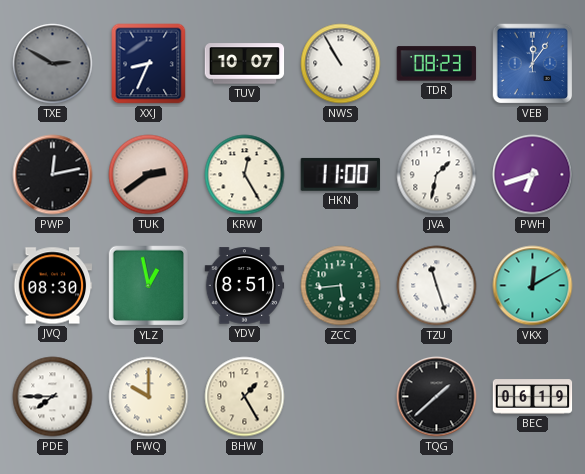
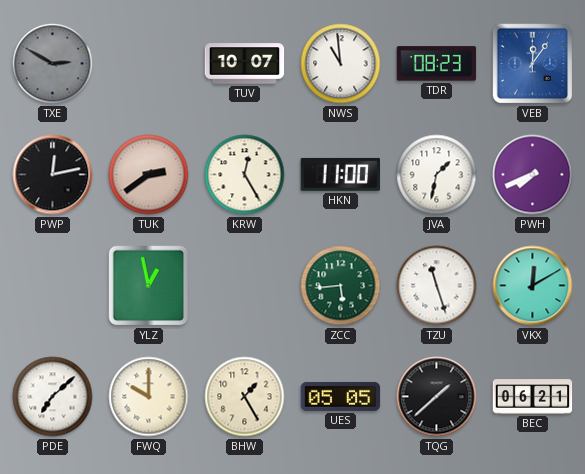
XXJ: 8:34 -> none (149, 64)
NWS: 10:55 -> 10:59 (341, 64)
PWH: 6:42 -> 7:41 (533, 175)
JVQ: 08:30 -> none (53, 286)
YDV: 8:51 -> none (245, 286)
PDE: 7:45 -> 7:08 (53, 397)
UES: none -> 05:05 (341, 396)
BEC: 06:19 -> 06:21 (533, 397)
